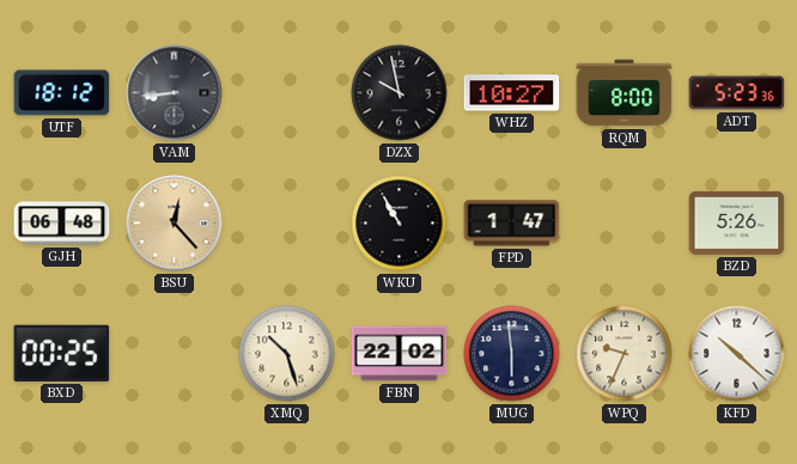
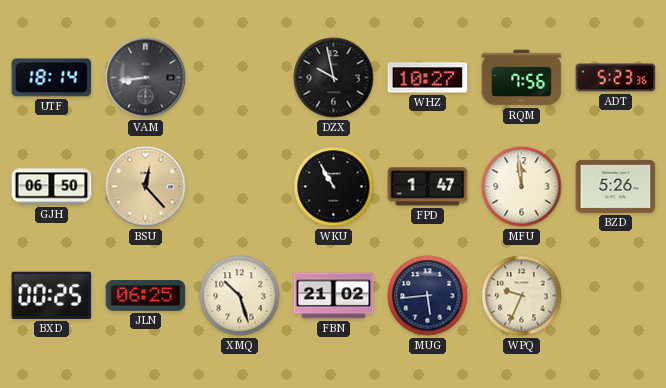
UTF: 18:12 -> 18:14 (52, 78)
RQM: 8:00 -> 7:56 (522, 78)
GJH: 06:48 -> 06:50 (52, 187)
MFU: none -> 11:59 (522, 187)
JLN: none -> 06:25 (146, 296)
FBN: 22:02 -> 21:02 (334, 296)
MUG: 5:59 -> 5:44 (428, 296)
KFD: 10:22 -> none (737, 354)
